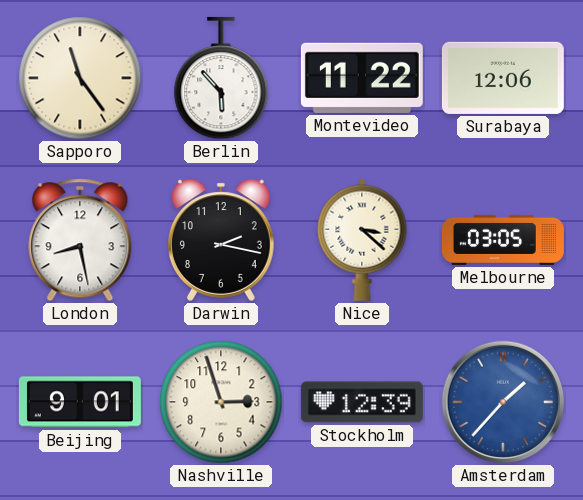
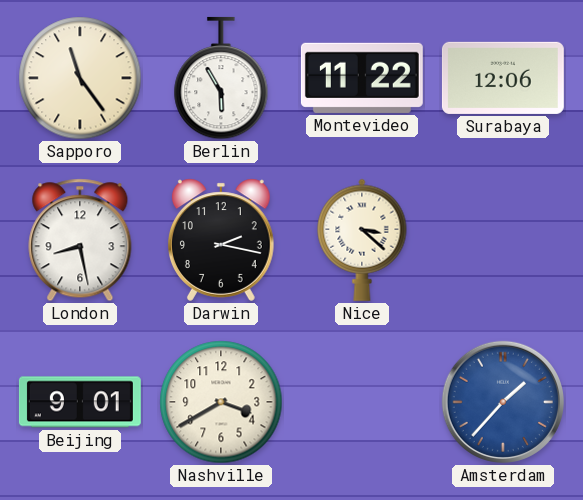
Berlin: 5:53 -> 5:55 (221, 78)
Melbourne: 03:05 -> none (503, 240)
Nashville: 2:57 -> 3:40 (221, 402)
Stockholm: 12:39 -> none (362, 402)
